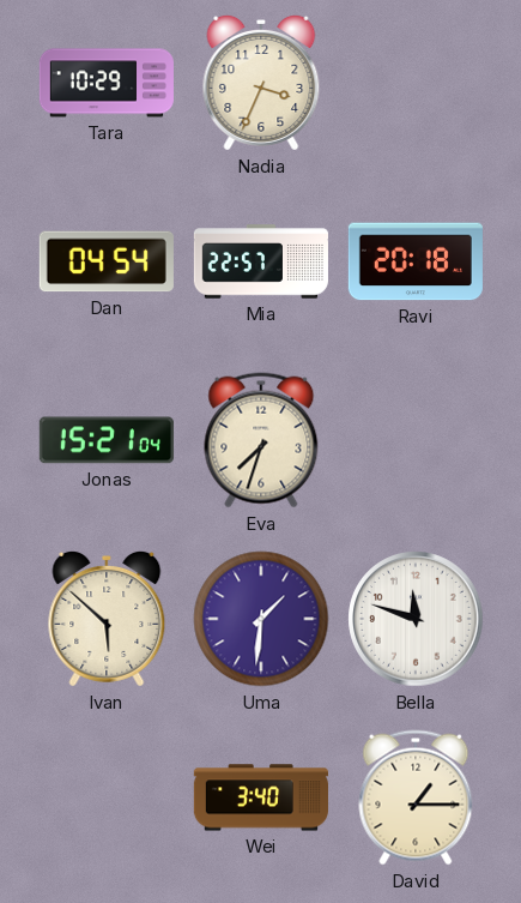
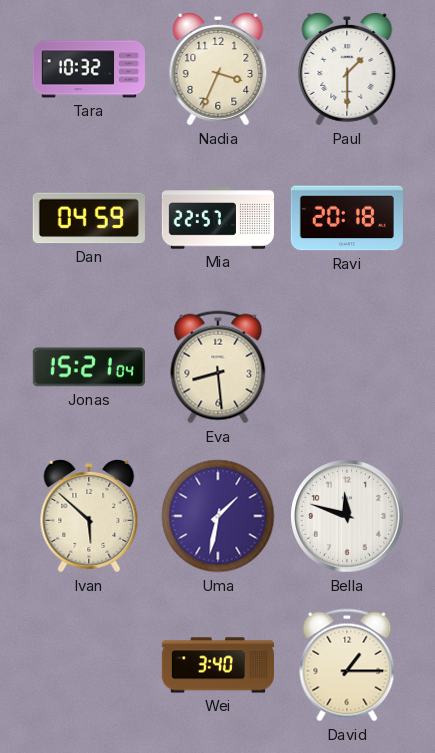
Tara: 10:29 -> 10:32 (89, 69)
Paul: none -> 1:30 (347, 69)
Dan: 04:54 -> 04:59 (89, 218)
Eva: 7:33 -> 8:29 (218, 367)
Uma: 1:31 -> 1:32 (218, 516)
